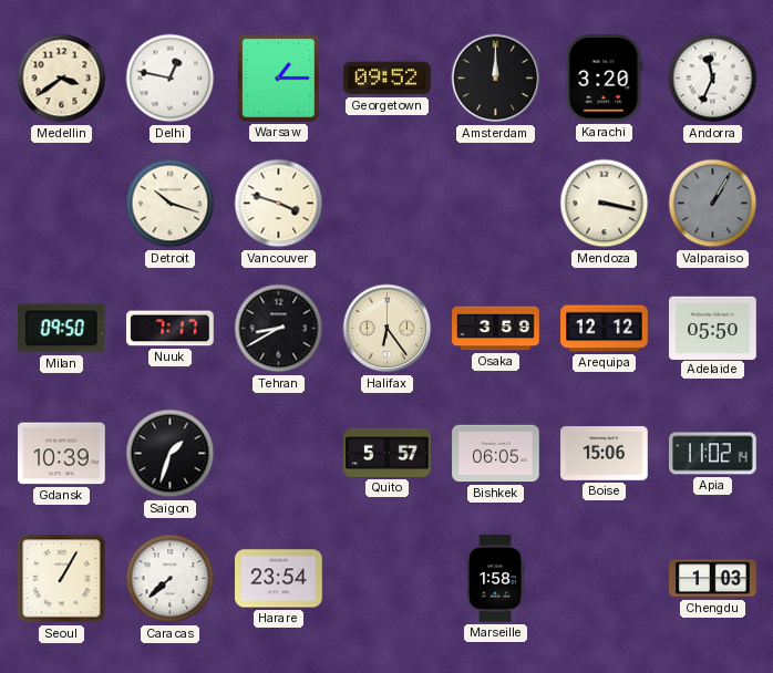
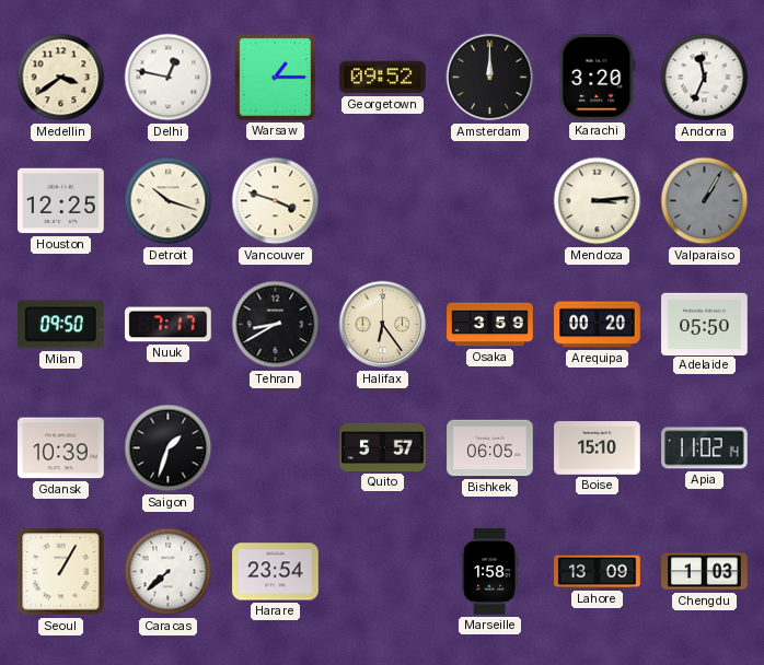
Houston: none -> 12:25 (61, 201)
Mendoza: 3:17 -> 3:14 (598, 201)
Arequipa: 12:12 -> 00:20 (598, 325)
Boise: 15:06 -> 15:10 (598, 448)
Lahore: none -> 13:09 (598, 572)
